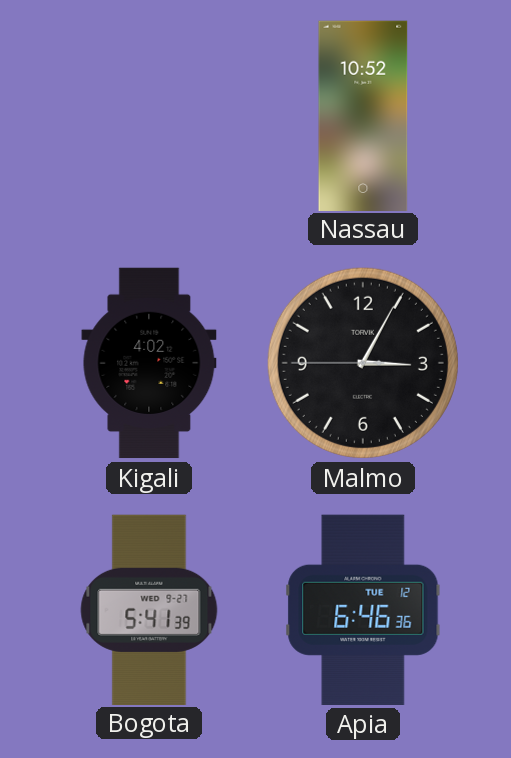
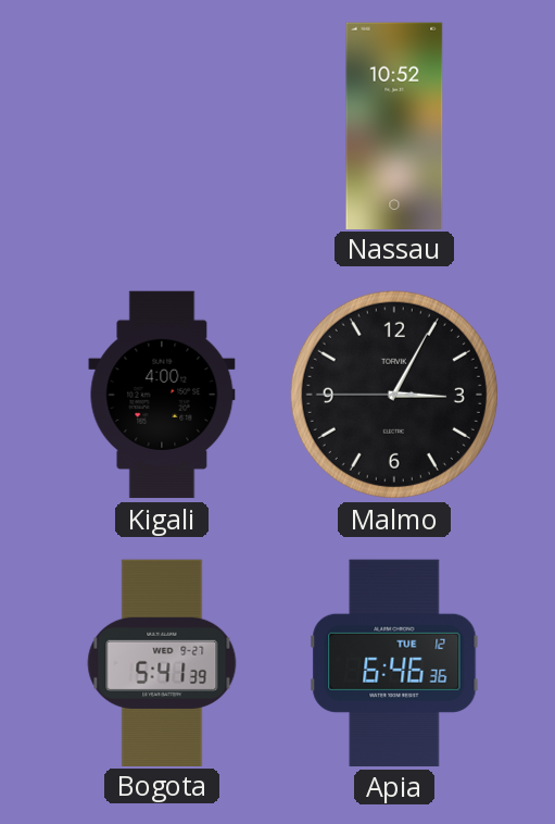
Kigali: 4:02 -> 4:00 (162, 395)
